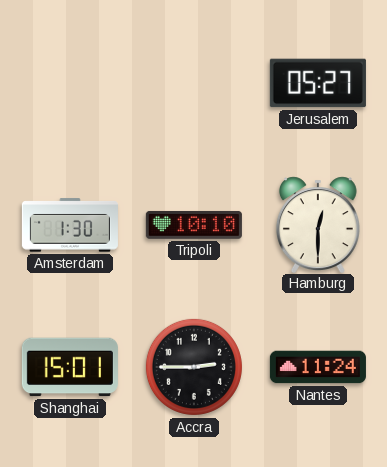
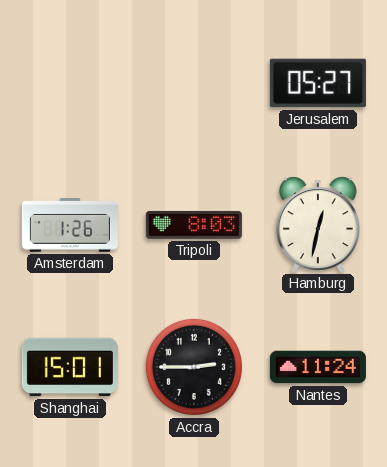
Amsterdam: 1:30 -> 1:26 (70, 225)
Tripoli: 10:10 -> 8:03 (194, 225)
Hamburg: 12:30 -> 12:32 (318, 224)
